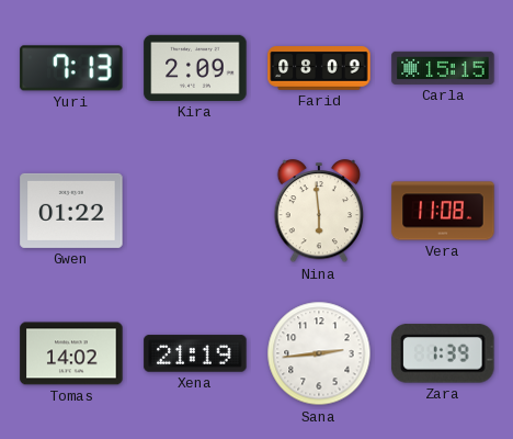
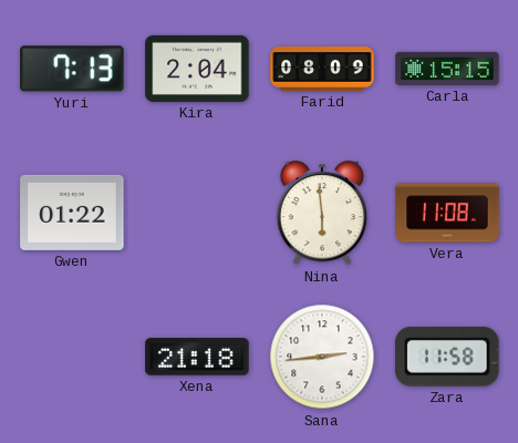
Kira: 2:09 -> 2:04 (197, 69)
Tomas: 14:02 -> none (71, 353)
Xena: 21:19 -> 21:18 (197, 357)
Zara: 1:39 -> 11:58 (447, 357)
